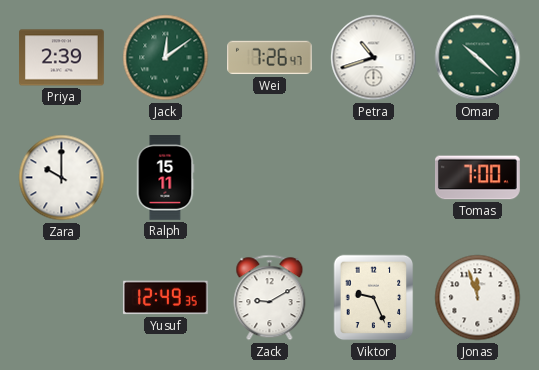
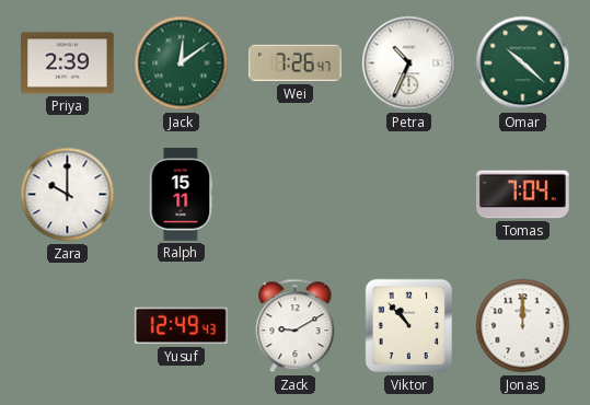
Petra: 10:42 -> 10:34 (409, 63)
Tomas: 7:00 -> 7:04 (523, 195)
Yusuf: 12:49:35 -> 12:49:43 (181, 326)
Viktor: 9:26 -> 10:53 (409, 326)
Jonas: 11:57 -> 12:00 (523, 326)
